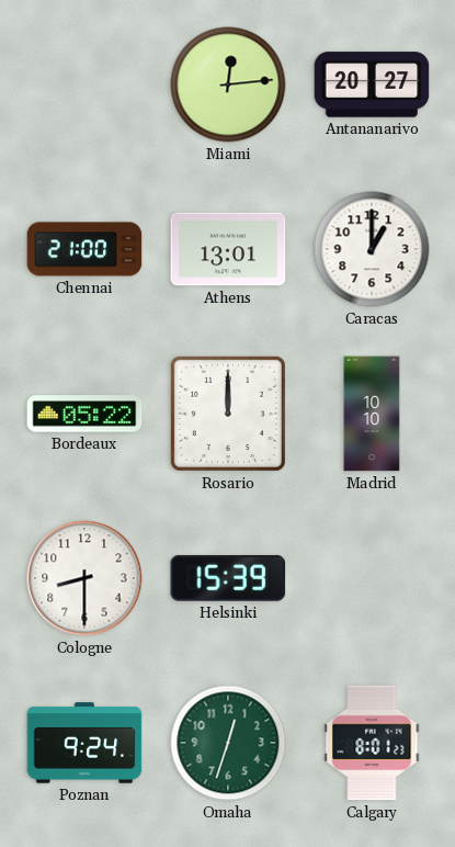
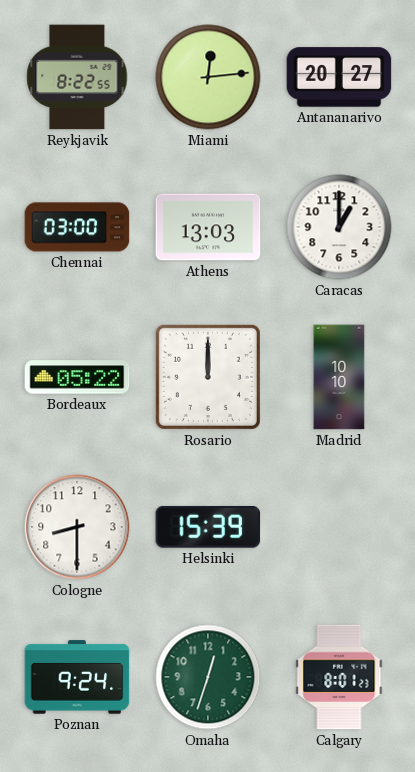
Reykjavik: none -> 8:22 (77, 77)
Chennai: 21:00 -> 03:00 (77, 227)
Athens: 13:01 -> 13:03 (208, 227)
